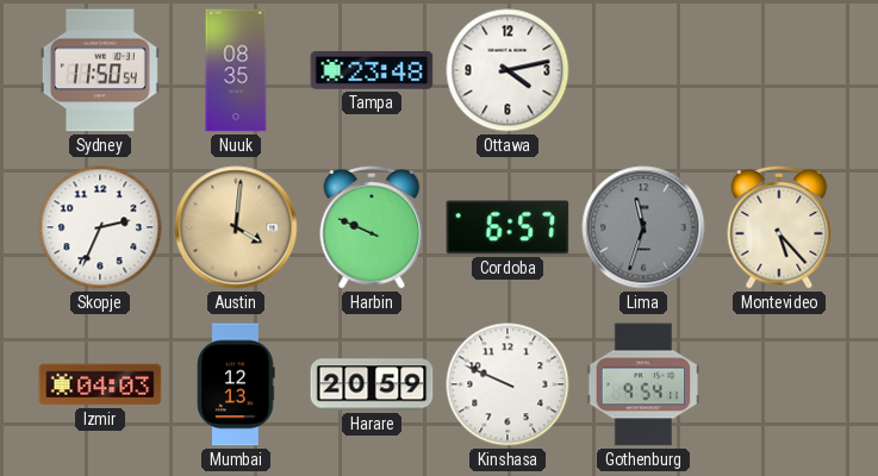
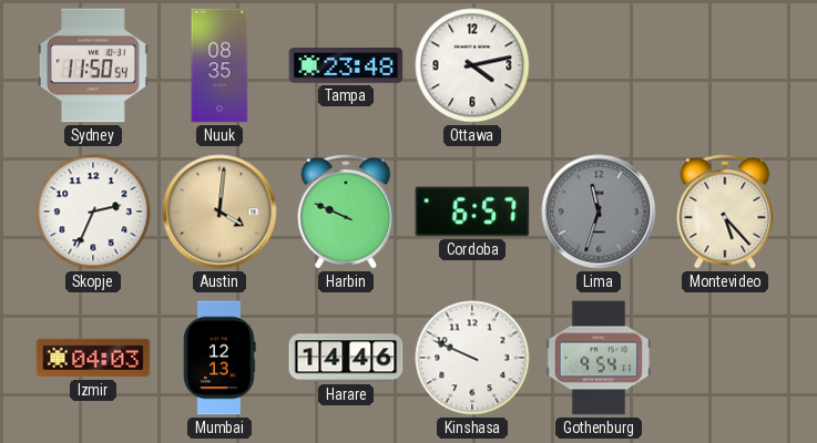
Harare: 20:59 -> 14:46 (346, 358)
